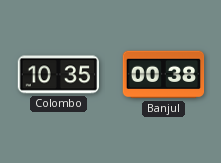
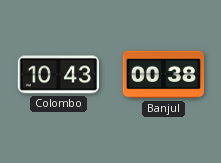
Colombo: 10:35 -> 10:43 (59, 75)
